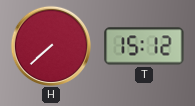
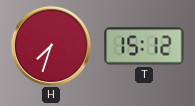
H: 7:38 -> 7:33 (50, 45)
